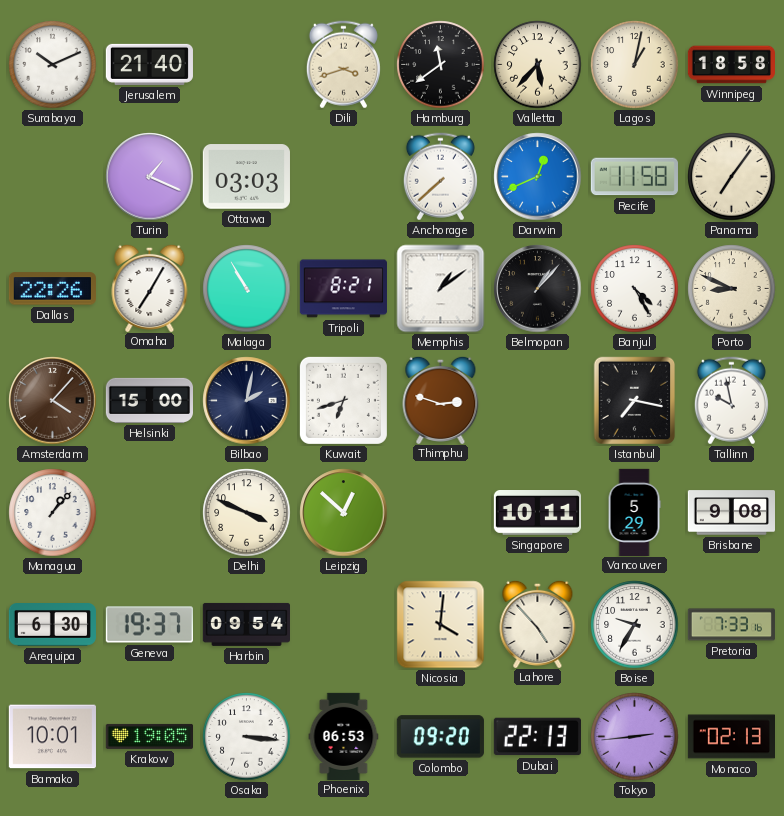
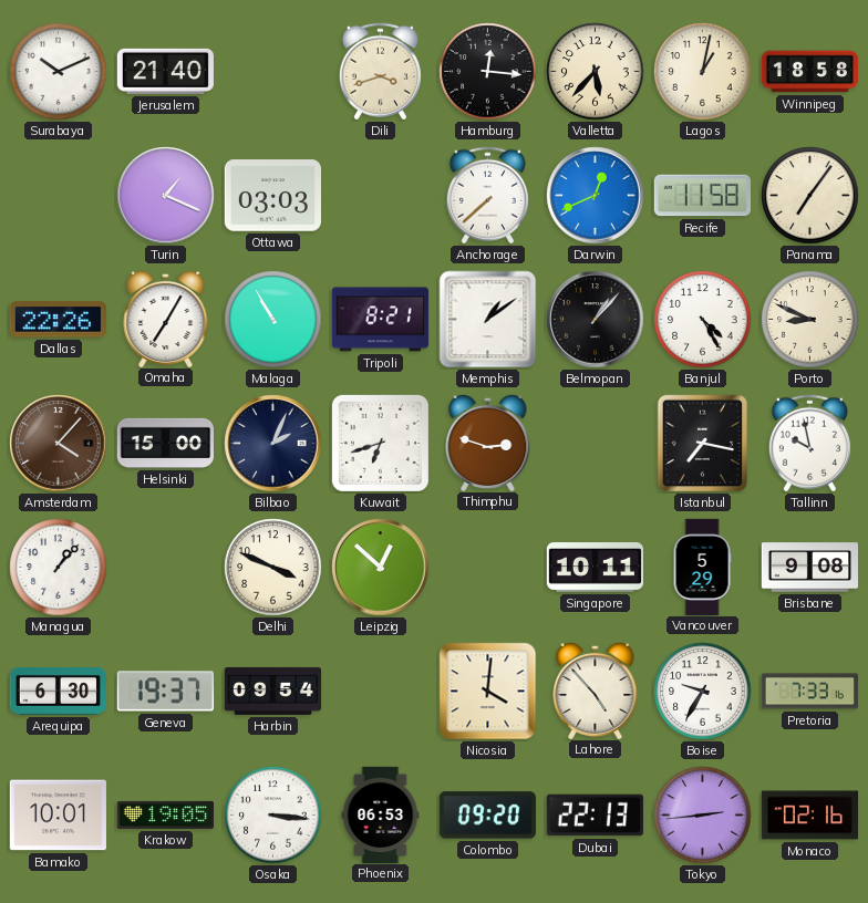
Hamburg: 11:39 -> 12:16 (488, 72)
Bilbao: 2:02 -> 2:04 (273, 444)
Monaco: 02:13 -> 02:16 (809, 816)
